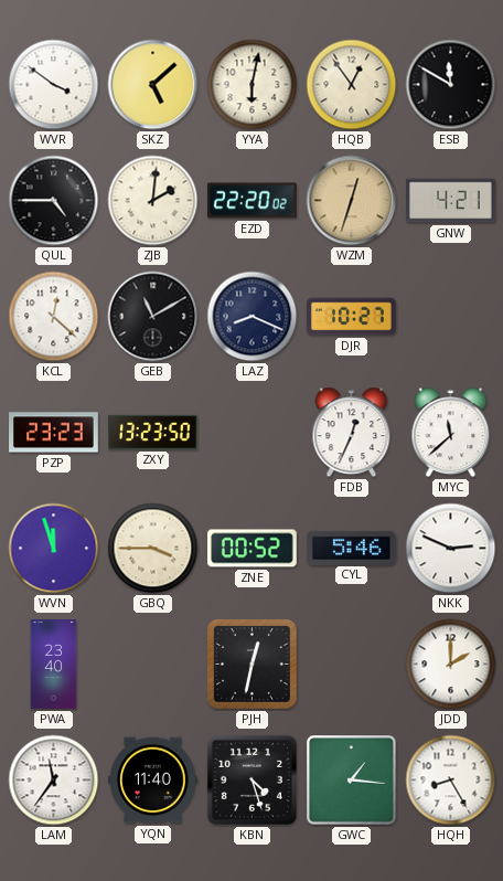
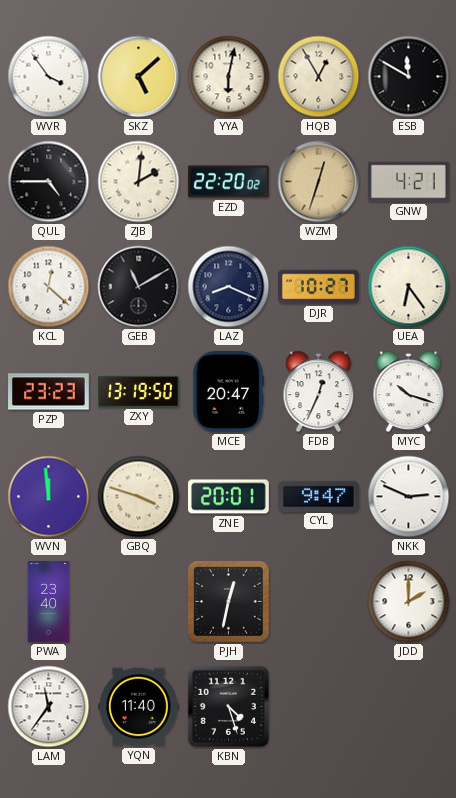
WVR: 3:51 -> 3:54 (49, 77)
HQB: 12:54 -> 12:55 (319, 77)
UEA: none -> 6:24 (409, 287)
ZXY: 13:23 -> 13:19 (139, 391)
MCE: none -> 20:47 (229, 392)
MYC: 11:38 -> 10:18 (409, 392)
WVN: 11:57 -> 11:59 (49, 497)
GBQ: 3:45 -> 3:48 (139, 497)
ZNE: 00:52 -> 20:01 (229, 497)
CYL: 5:46 -> 9:47 (319, 496)
GWC: 1:16 -> none (352, 781)
HQH: 8:25 -> none (451, 781)
